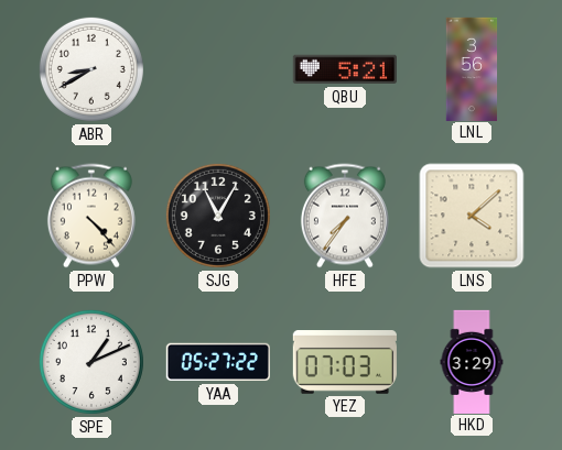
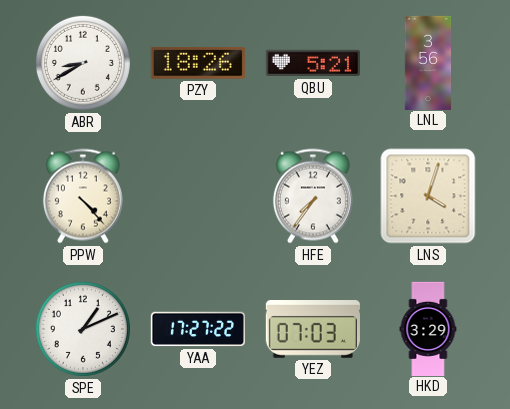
PZY: none -> 18:26 (198, 63)
SJG: 11:05 -> none (218, 216)
LNS: 4:08 -> 4:03 (428, 196)
YAA: 05:27 -> 17:27 (197, 329)
